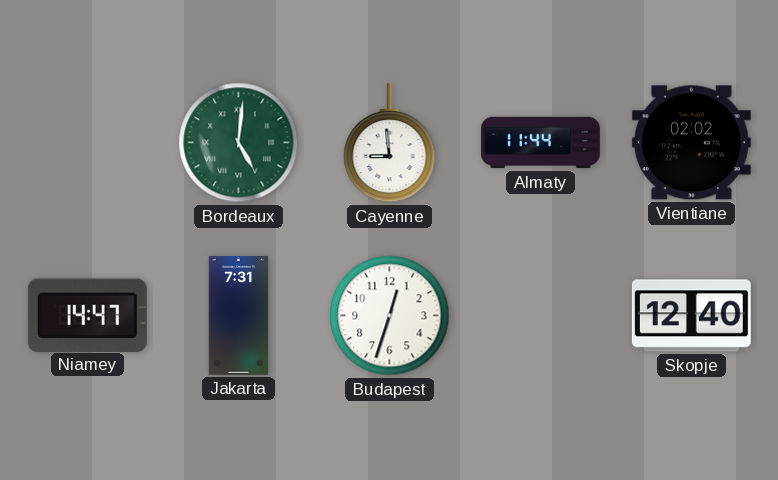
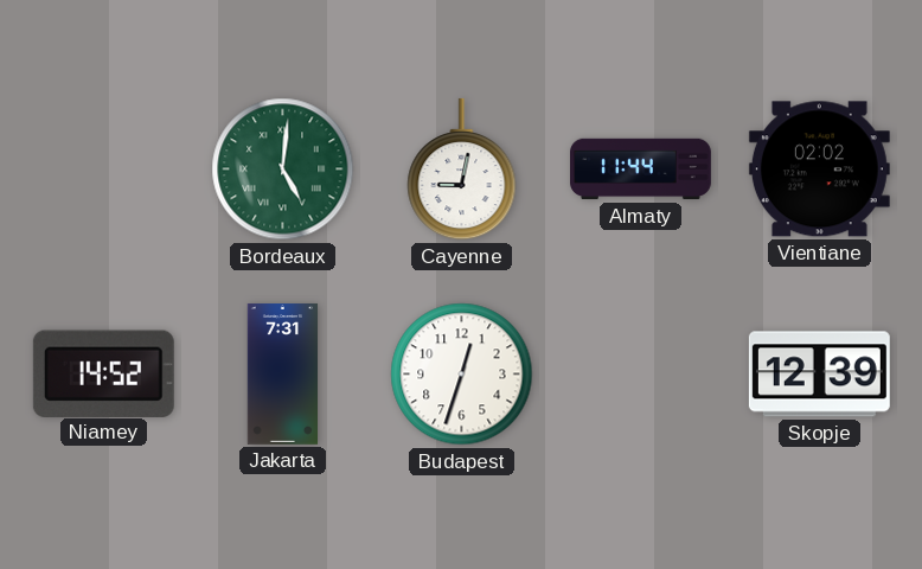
Cayenne: 8:59 -> 9:02 (462, 170)
Niamey: 14:47 -> 14:52 (103, 373)
Skopje: 12:40 -> 12:39 (819, 375)
